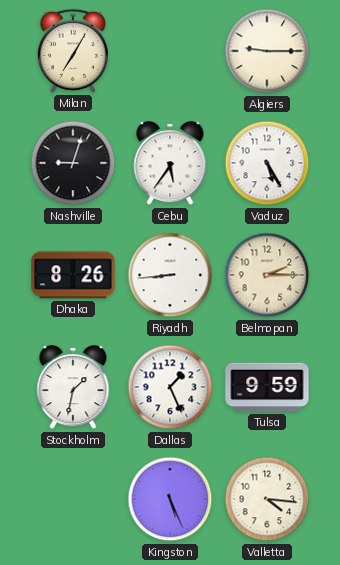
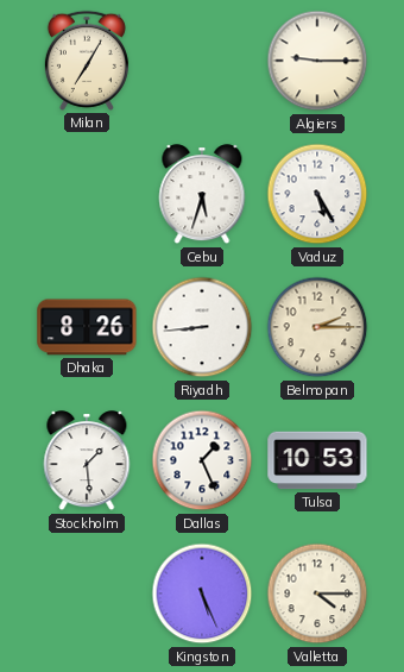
Nashville: 9:03 -> none (73, 163)
Cebu: 5:36 -> 5:33 (202, 195)
Stockholm: 1:32 -> 1:29 (87, 461)
Tulsa: 9:59 -> 10:53 (317, 460)
Valletta: 4:16 -> 4:15 (317, 594)
